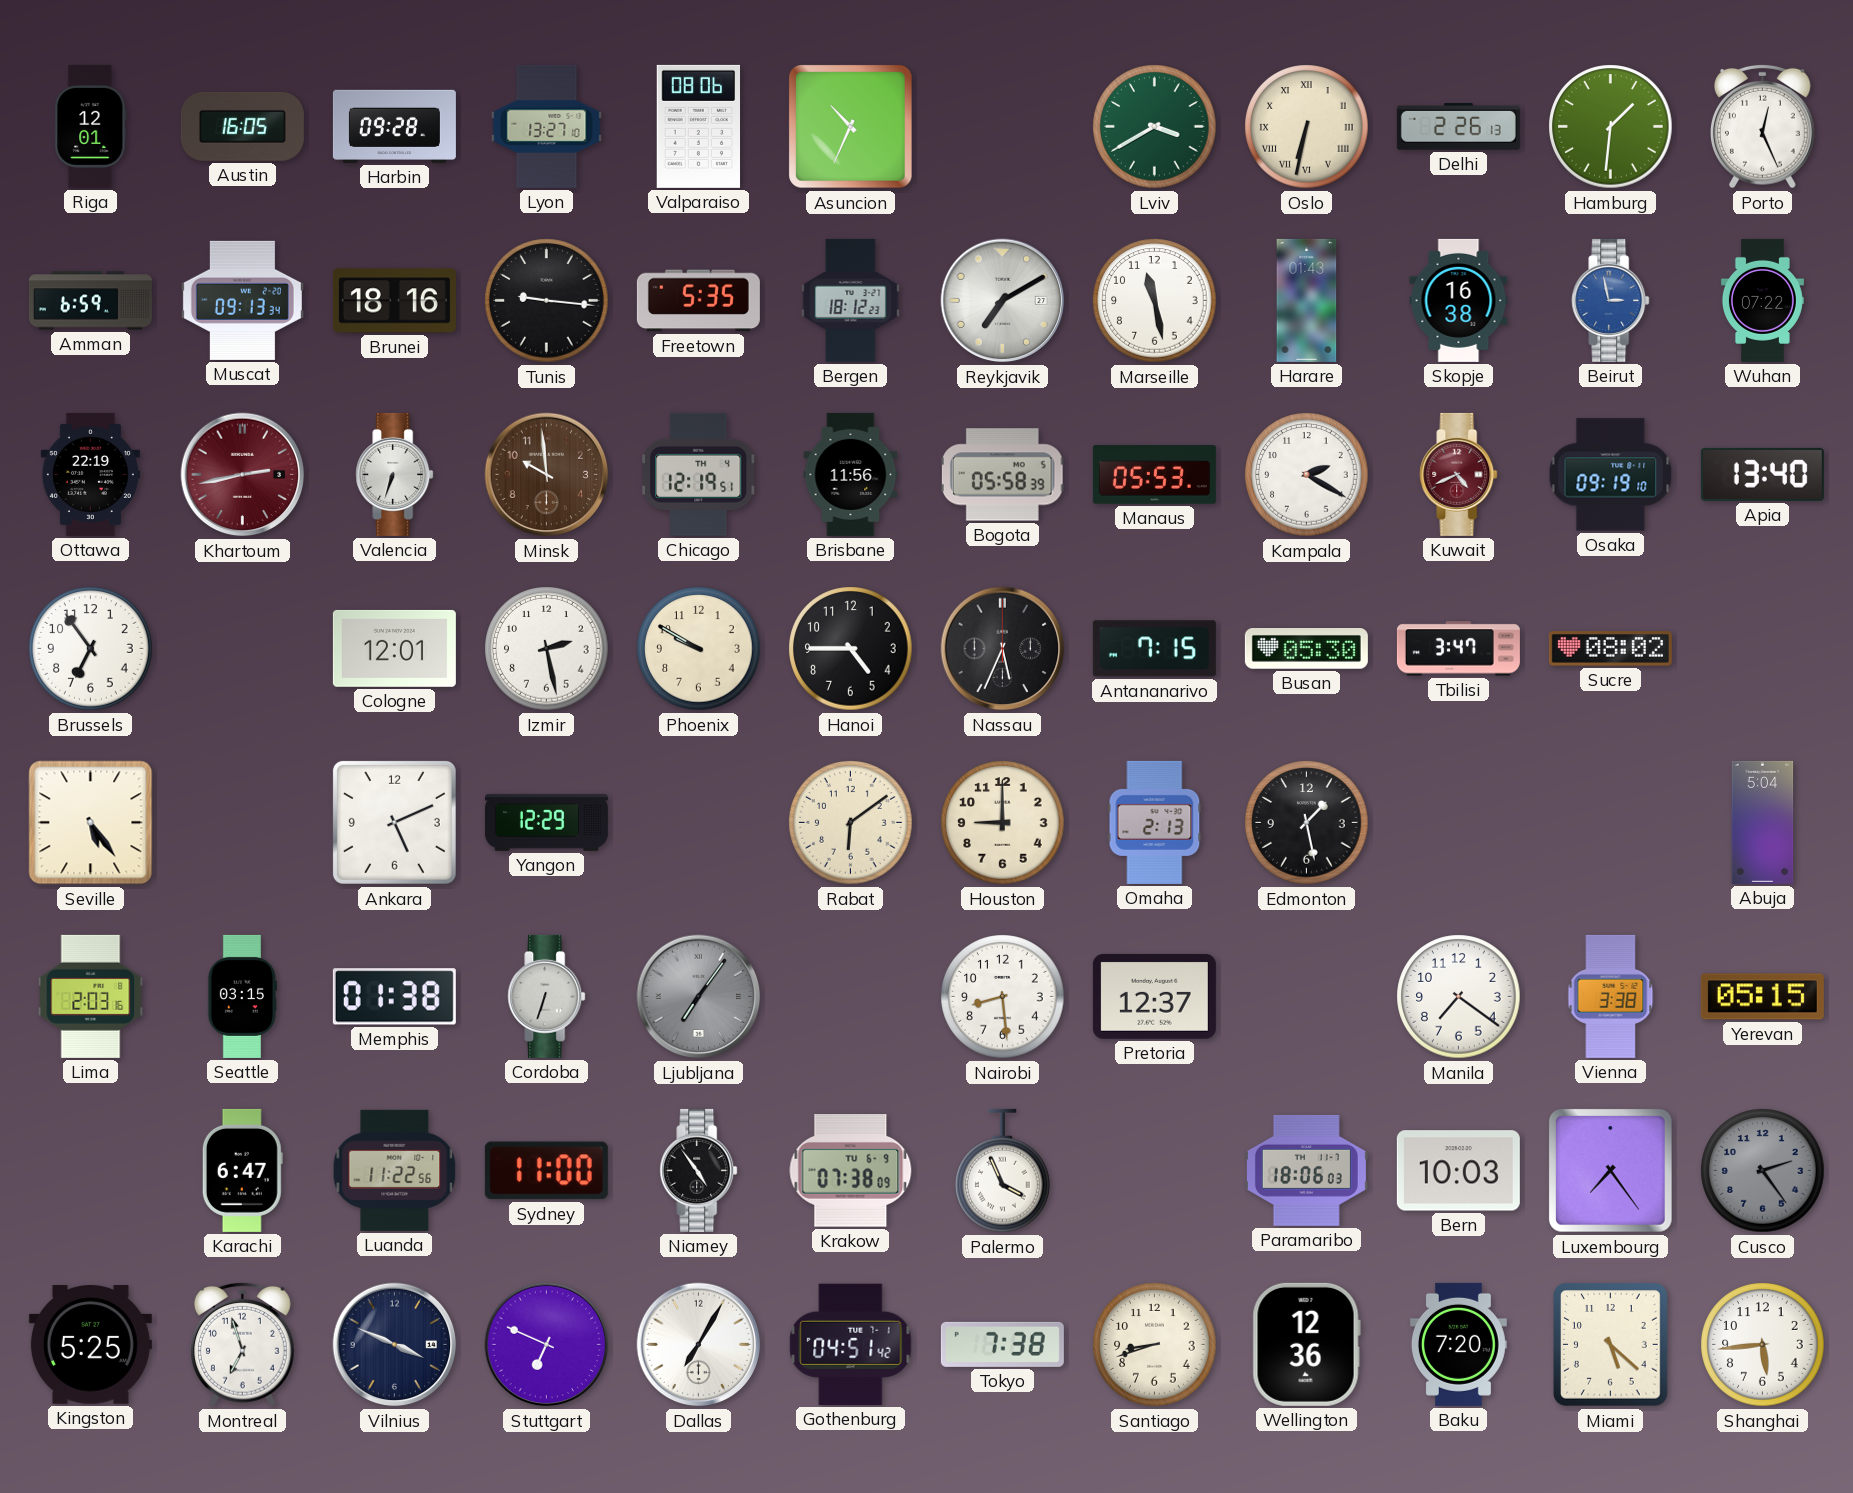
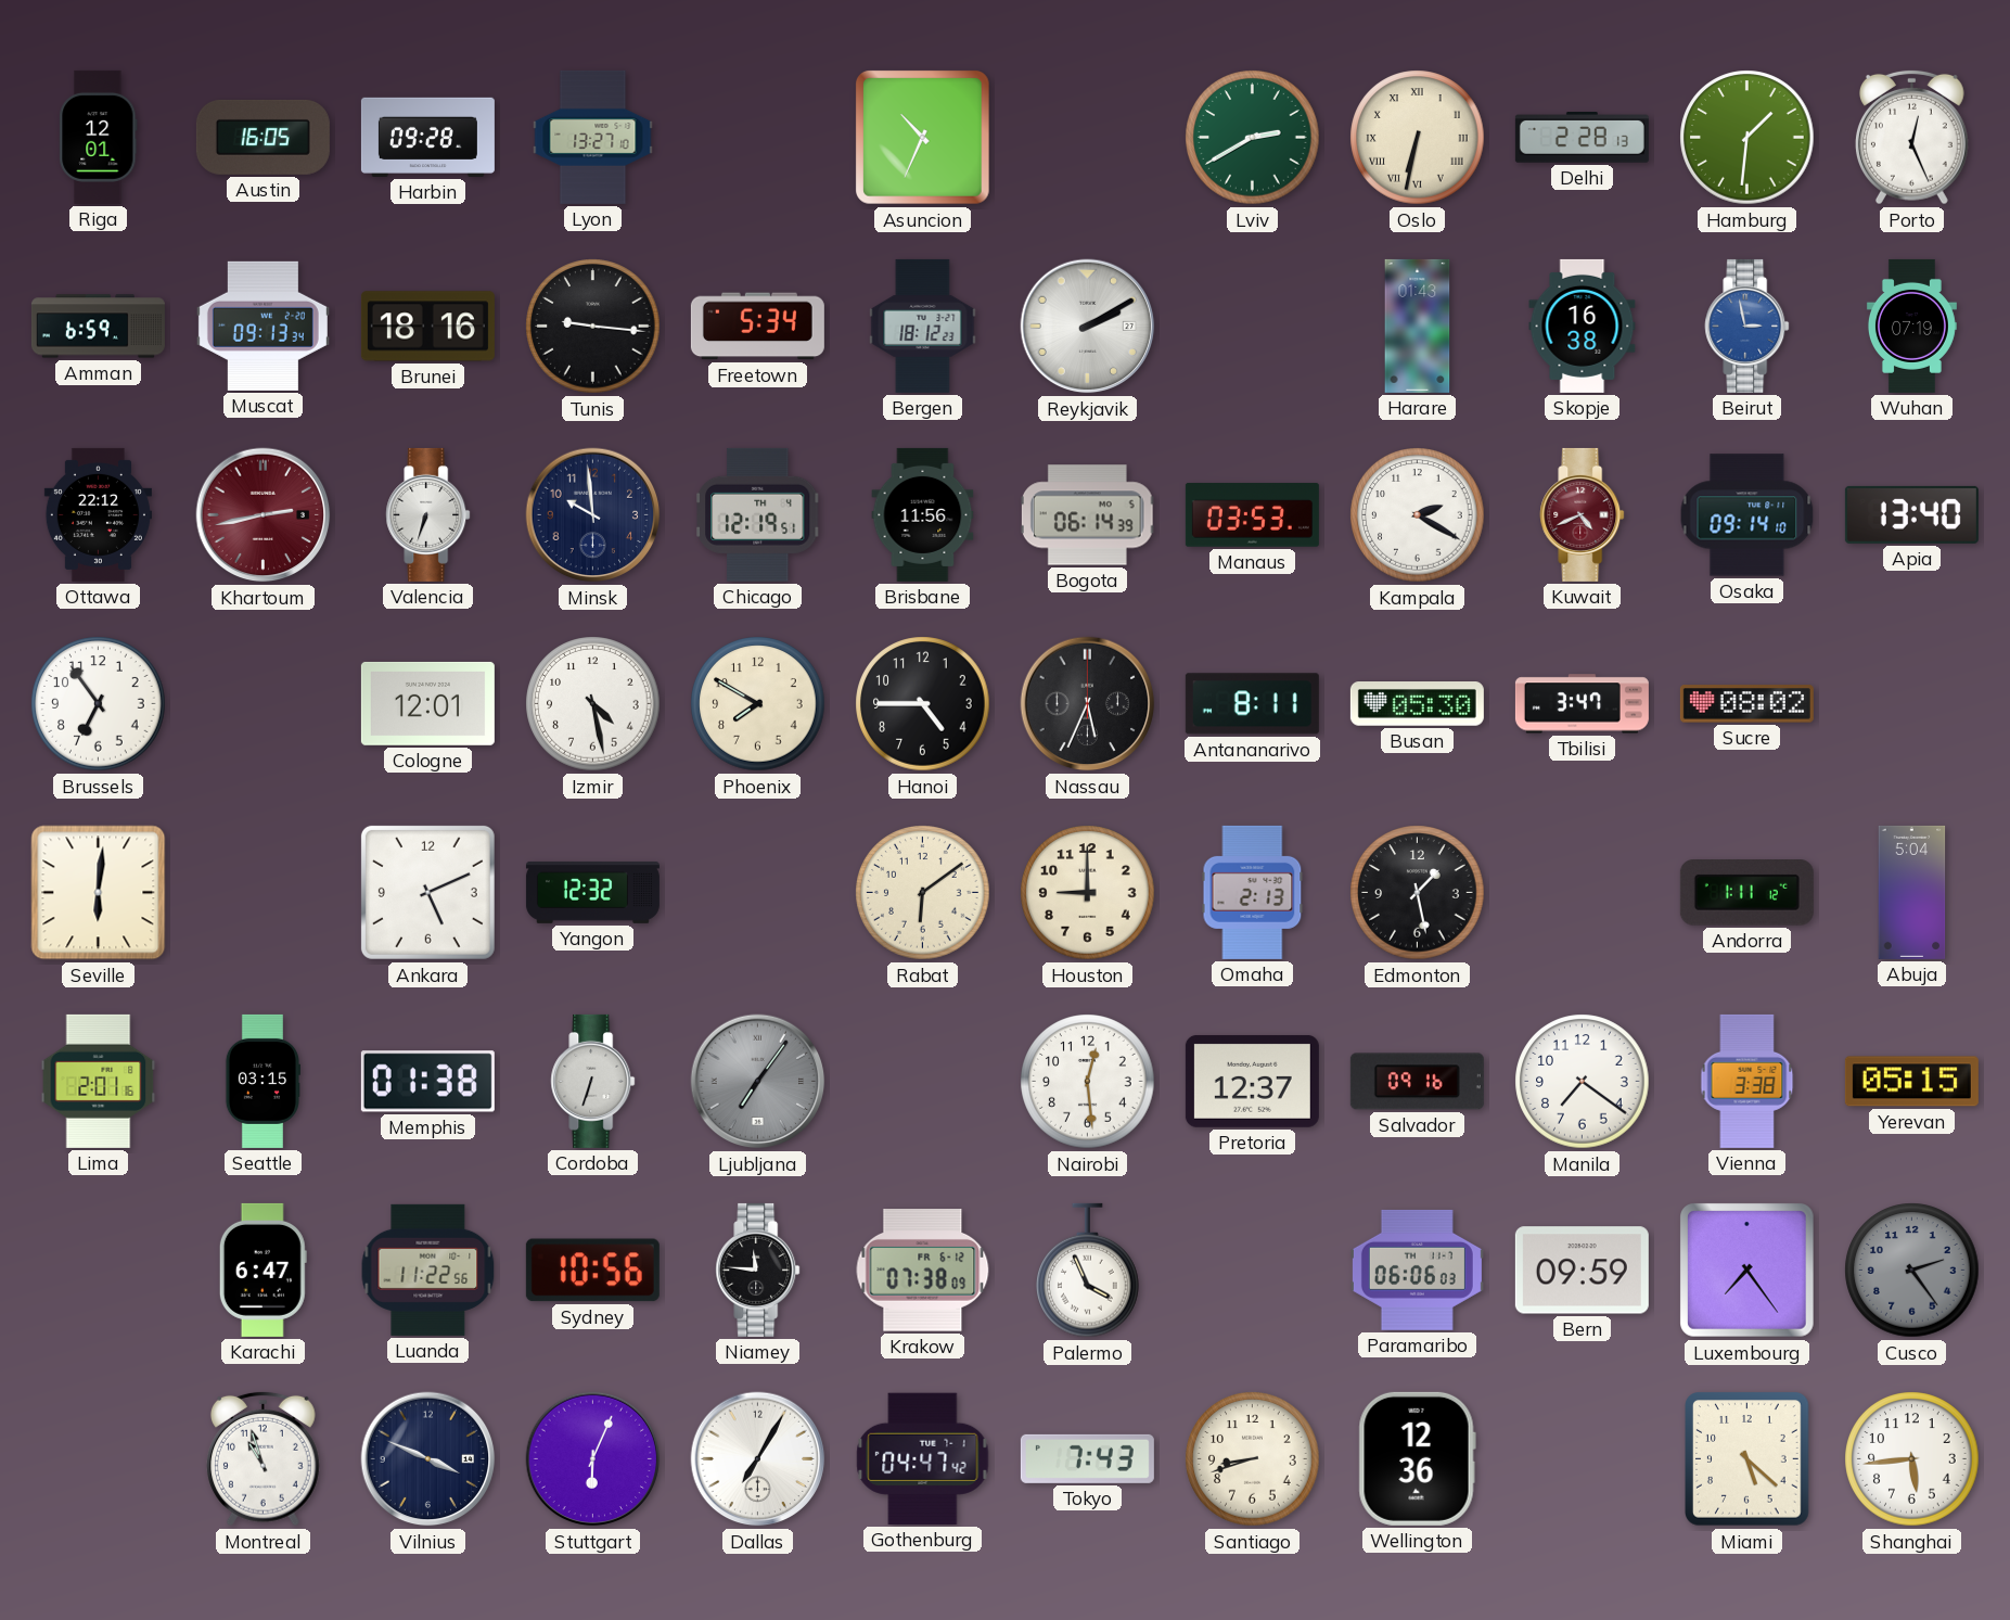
Valparaiso: 08:06 -> none (699, 126)
Lviv: 3:40 -> 2:40 (1253, 138)
Delhi: 2:26 -> 2:28 (1582, 138)
Freetown: 5:35 -> 5:34 (757, 327)
Reykjavik: 7:10 -> 2:10 (1088, 327)
Marseille: 11:28 -> none (1155, 301)
Wuhan: 07:22 -> 07:19 (1911, 326)
Ottawa: 22:19 -> 22:12 (98, 514)
Minsk dial: brown -> navy (593, 515)
Bogota: 05:58 -> 06:14 (1087, 515)
Manaus: 05:53 -> 03:53 (1252, 515)
Osaka: 09:19 -> 09:14 (1747, 515)
Izmir: 2:28 -> 4:28 (593, 704)
Phoenix: 9:50 -> 7:50 (758, 704)
Antananarivo: 7:15 -> 8:11 (1252, 704)
Seville: 5:24 -> 6:01 (99, 893)
Yangon: 12:29 -> 12:32 (592, 892)
Andorra: none -> 1:11 (1746, 893)
Lima: 2:03 -> 2:01 (99, 1081)
Nairobi: 8:29 -> 12:29 (1088, 1082)
Salvador: none -> 09:16 (1417, 1082)
Sydney: 11:00 -> 10:56 (592, 1271)
Niamey: 4:54 -> 11:46 (758, 1270)
Krakow date: TU 6-9 -> FR 6-12 (923, 1271)
Paramaribo: 18:06 -> 06:06 (1417, 1270)
Bern: 10:03 -> 09:59 (1582, 1271)
Kingston: 5:25 -> none (90, 1345)
Montreal: 6:57 -> 10:57 (263, 1458)
Stuttgart: 6:49 -> 6:04 (593, 1459)
Gothenburg: 04:51 -> 04:47 (923, 1458)
Tokyo: 7:38 -> 7:43 (1087, 1458)
Baku: 7:20 -> none (1458, 1344)
